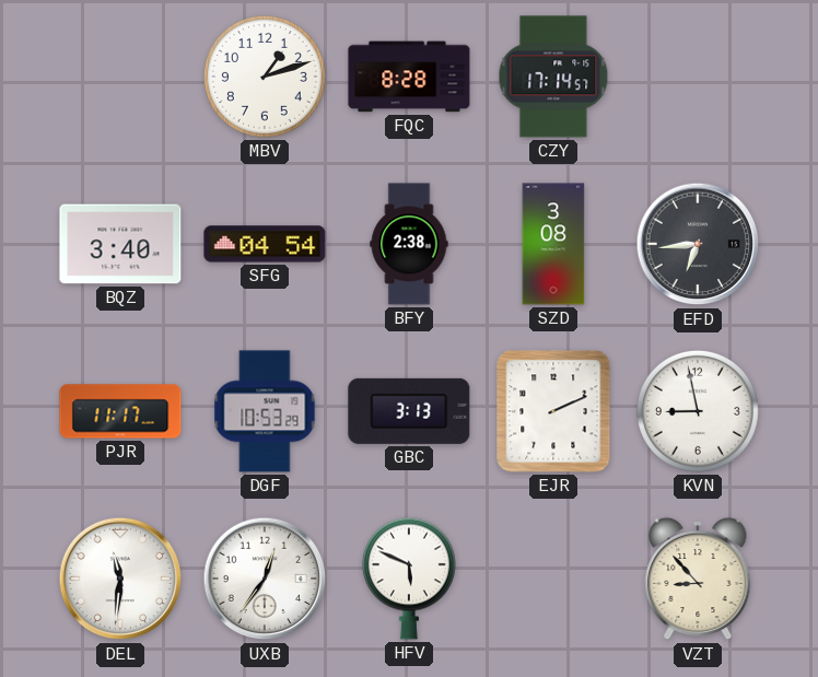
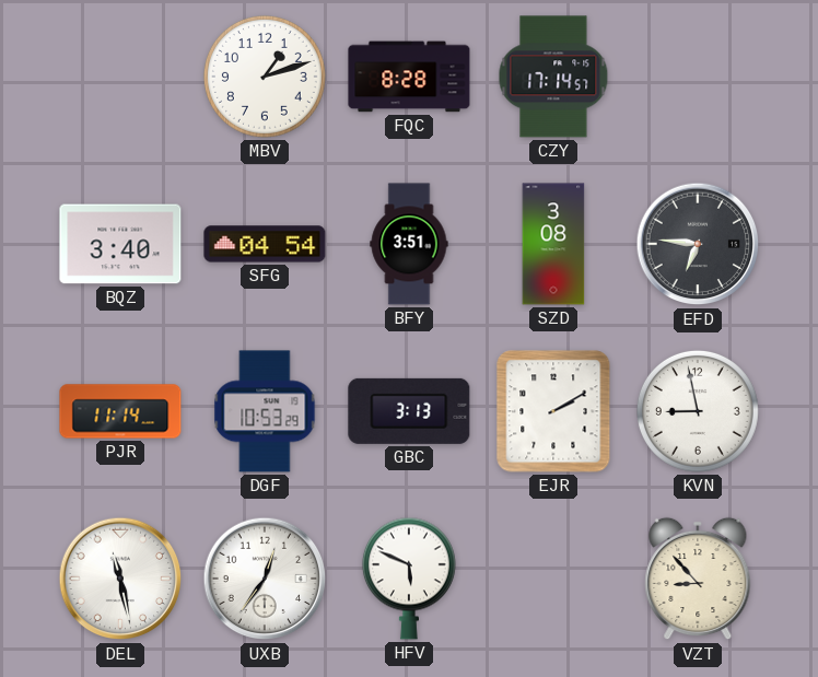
BFY: 2:38 -> 3:51 (409, 244)
EFD: 6:44 -> 6:46 (698, 244)
PJR: 11:17 -> 11:14 (120, 411)
EJR: 2:11 -> 2:10 (553, 411)
DEL: 11:31 -> 11:28 (120, 579)
